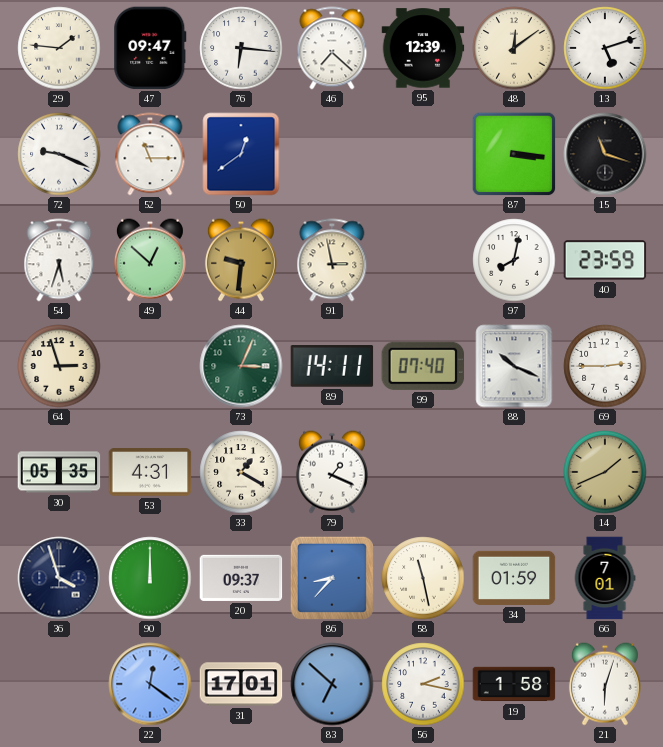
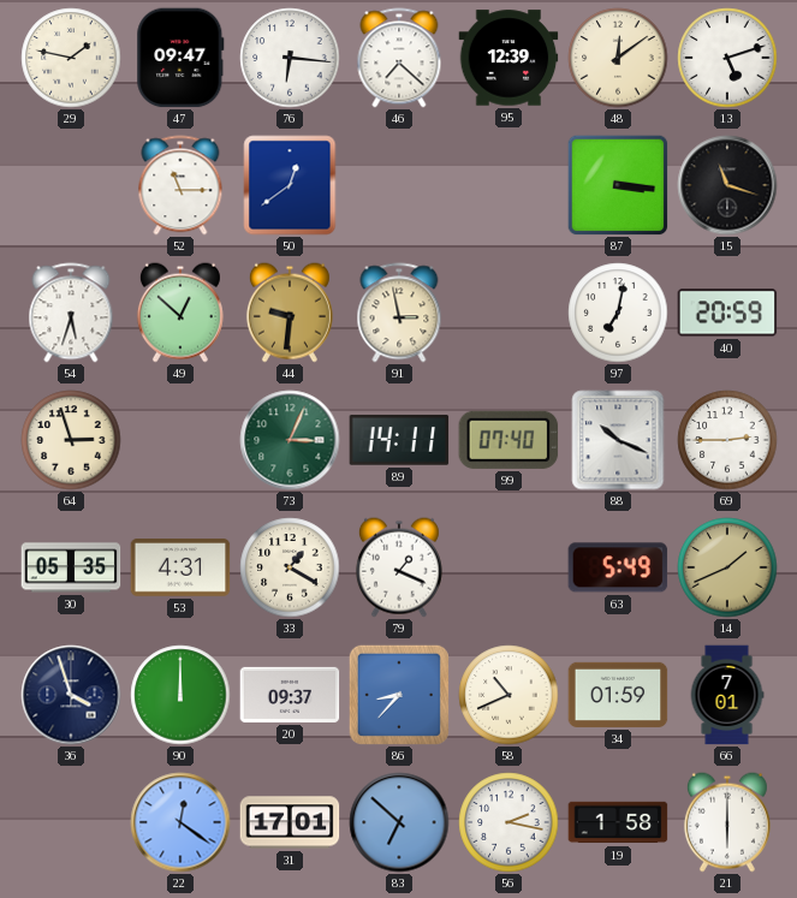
29: 1:46 -> 1:47 (71, 58)
72: 9:19 -> none (59, 154)
97: 8:02 -> 7:02 (618, 313)
40: 23:59 -> 20:59 (727, 313)
63: none -> 5:49 (618, 567)
58: 11:28 -> 10:41 (508, 695)
21: 6:03 -> 6:00 (727, 822)
